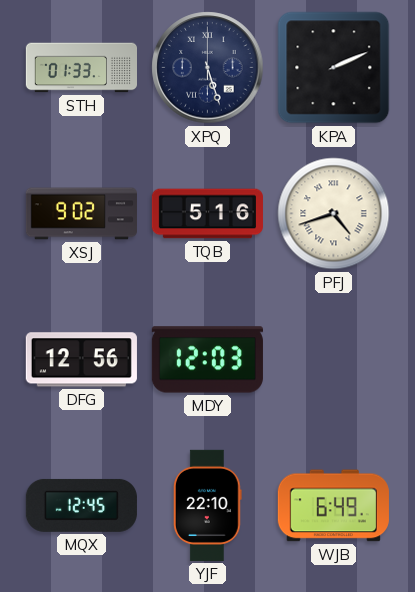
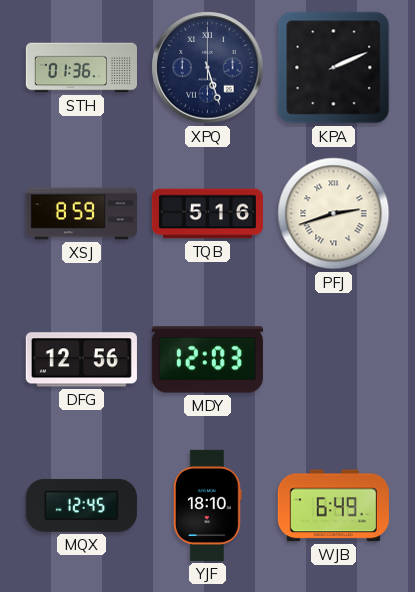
STH: 01:33 -> 01:36 (81, 68)
XSJ: 9:02 -> 8:59 (81, 214)
PFJ: 4:42 -> 2:42 (334, 214)
YJF: 22:10 -> 18:10 (208, 505)
